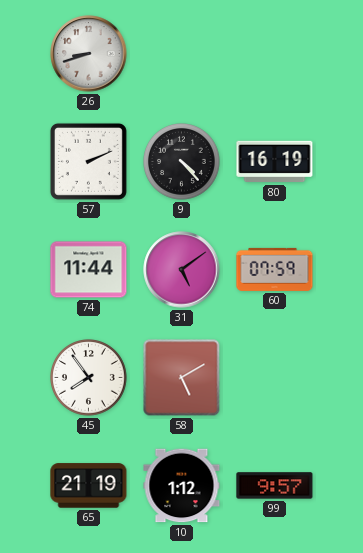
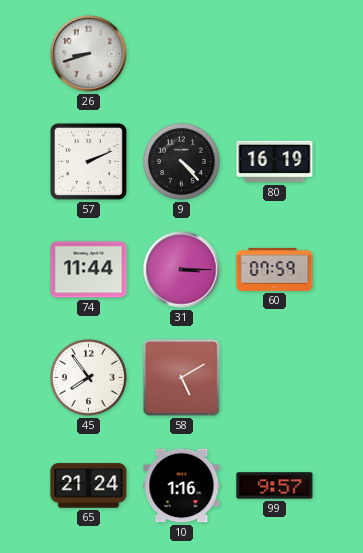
31: 5:09 -> 3:15 (182, 270)
65: 21:19 -> 21:24 (89, 486)
10: 1:12 -> 1:16 (182, 486)
